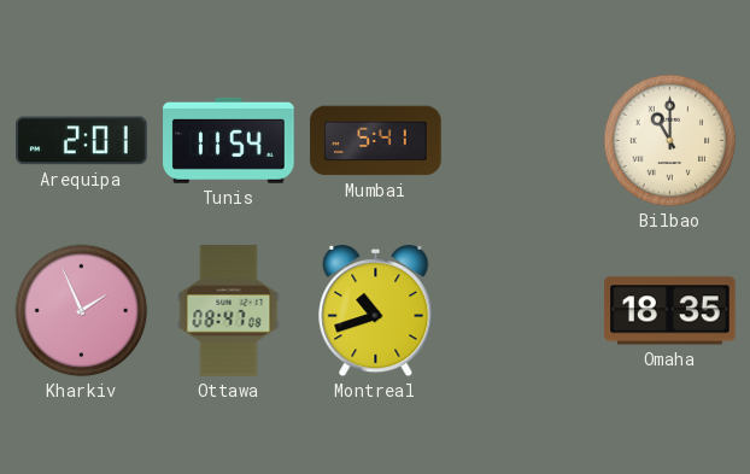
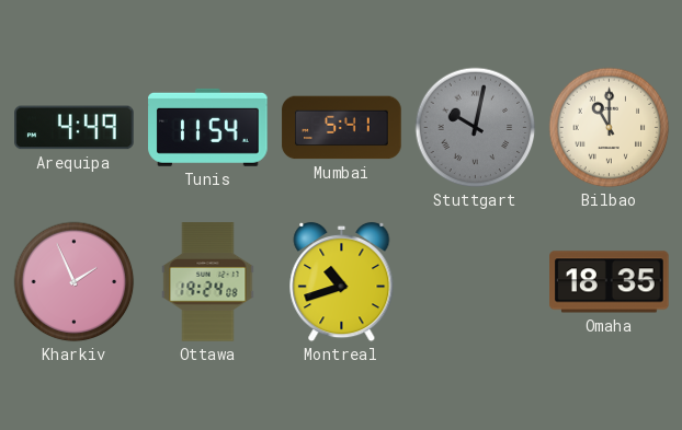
Arequipa: 2:01 -> 4:49 (75, 128)
Stuttgart: none -> 10:02 (476, 128)
Ottawa: 08:47 -> 19:24 (208, 282)
